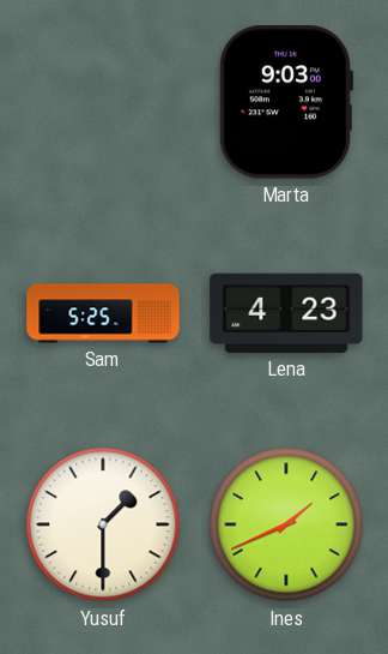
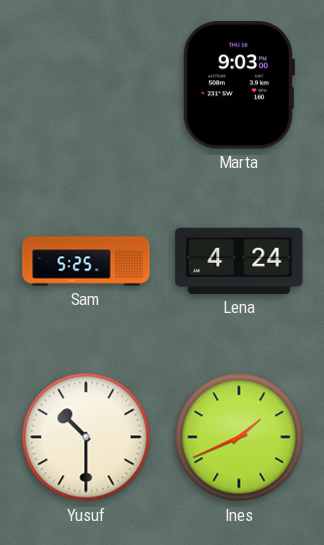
Lena: 4:23 -> 4:24 (239, 261)
Yusuf: 1:30 -> 10:30 (86, 437)
